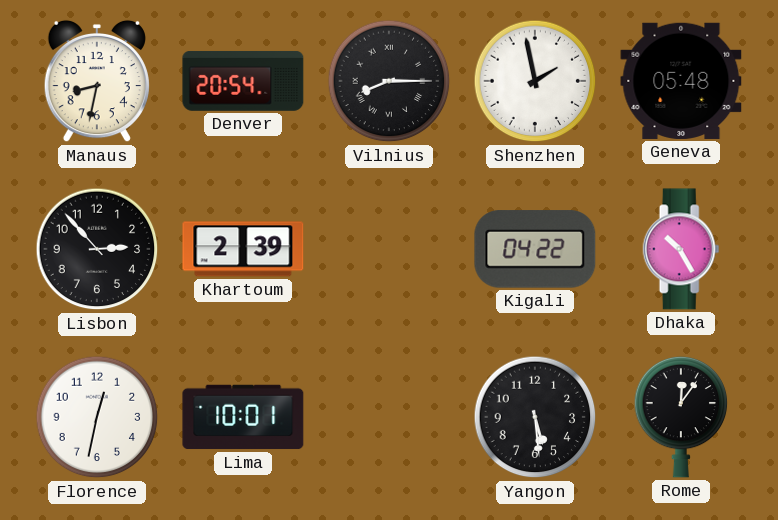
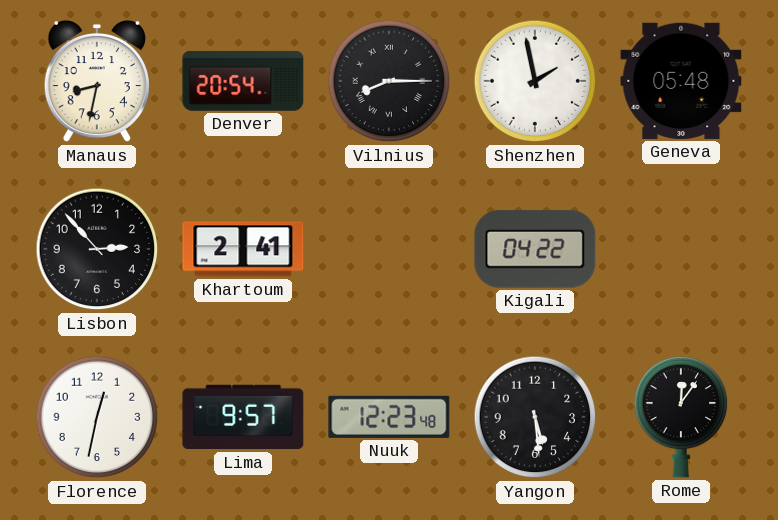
Khartoum: 2:39 -> 2:41 (243, 249)
Dhaka: 10:25 -> none (681, 249)
Lima: 10:01 -> 9:57 (243, 417)
Nuuk: none -> 12:23 (389, 417)
